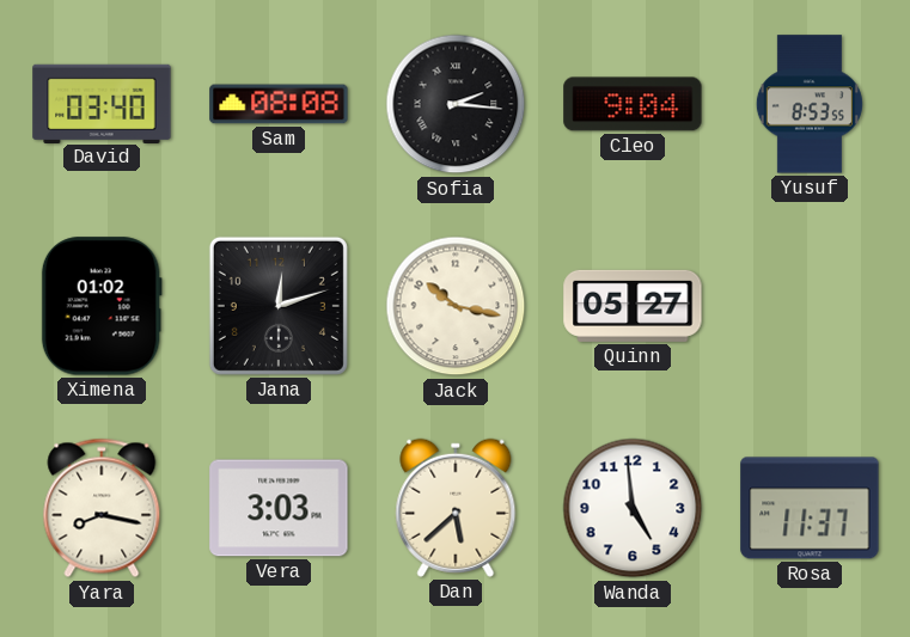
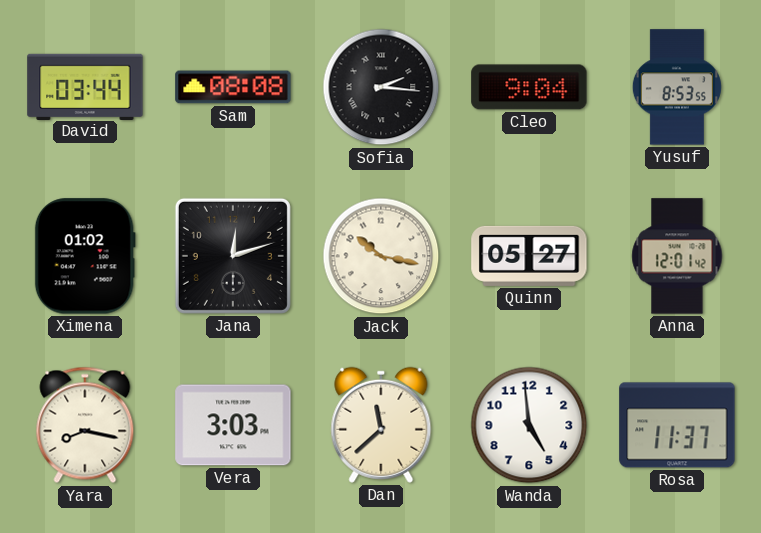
David: 03:40 -> 03:44 (85, 86)
Anna: none -> 12:01 (677, 256)
Dan: 5:38 -> 11:38 (381, 425)
